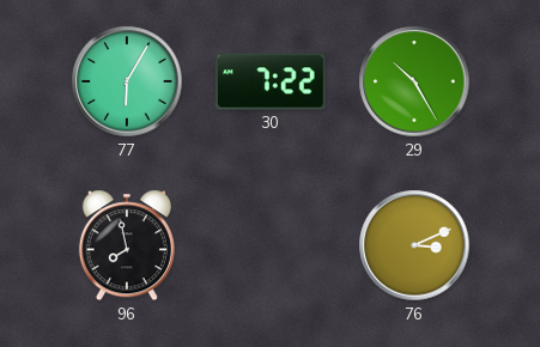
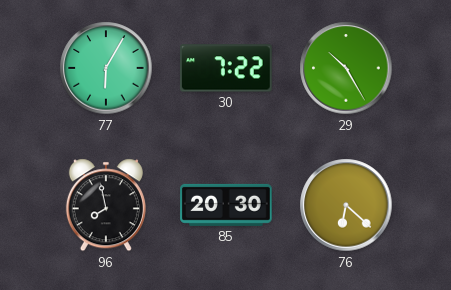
85: none -> 20:30 (227, 205)
76: 3:11 -> 6:22 (346, 205)
